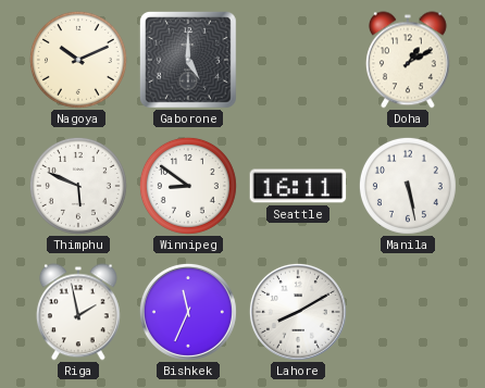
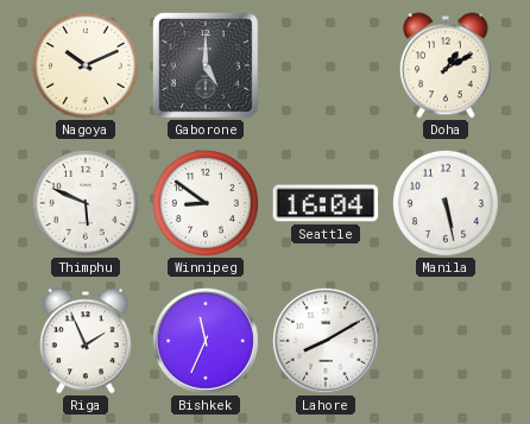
Seattle: 16:11 -> 16:04 (326, 203)
Riga: 1:58 -> 1:56 (86, 341)
